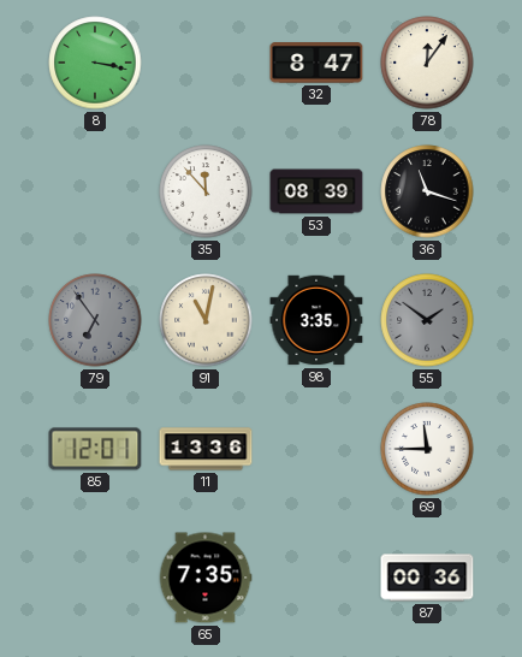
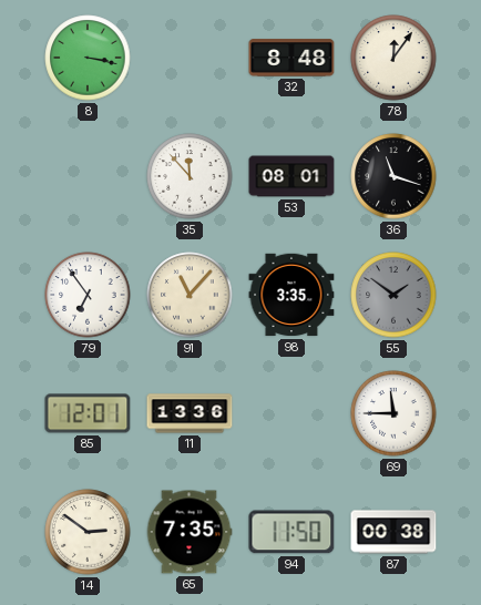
32: 8:47 -> 8:48 (291, 58)
53: 08:39 -> 08:01 (291, 176)
79 dial: grey -> white (88, 295)
91: 11:02 -> 11:07 (190, 295)
14: none -> 2:51 (88, 532)
94: none -> 11:50 (291, 532)
87: 00:36 -> 00:38 (393, 532)
